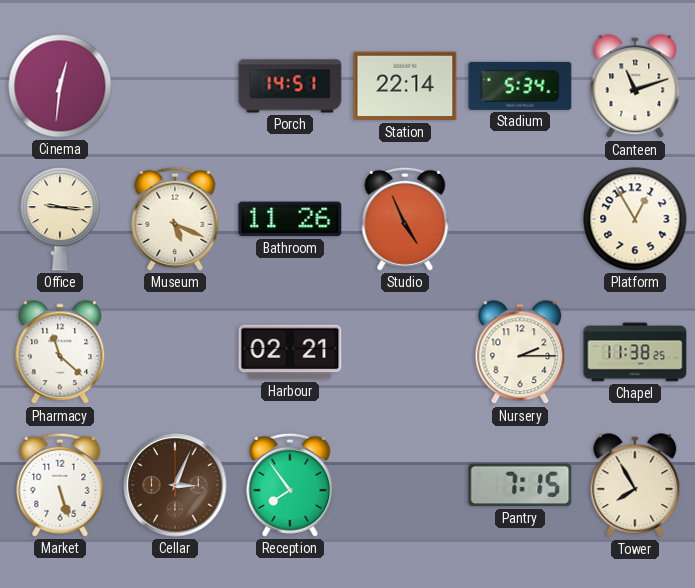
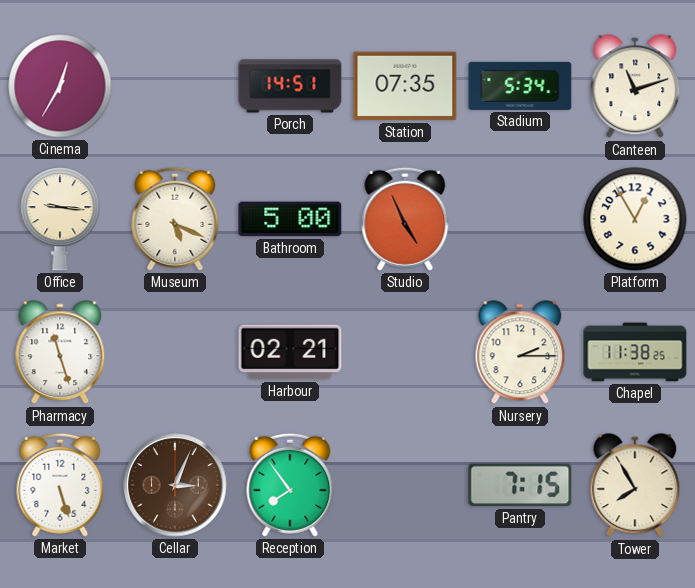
Cinema: 12:31 -> 12:35 (60, 86)
Station: 22:14 -> 07:35 (405, 86)
Bathroom: 11:26 -> 5:00 (290, 219)
Pharmacy: 11:22 -> 11:27 (60, 353)
